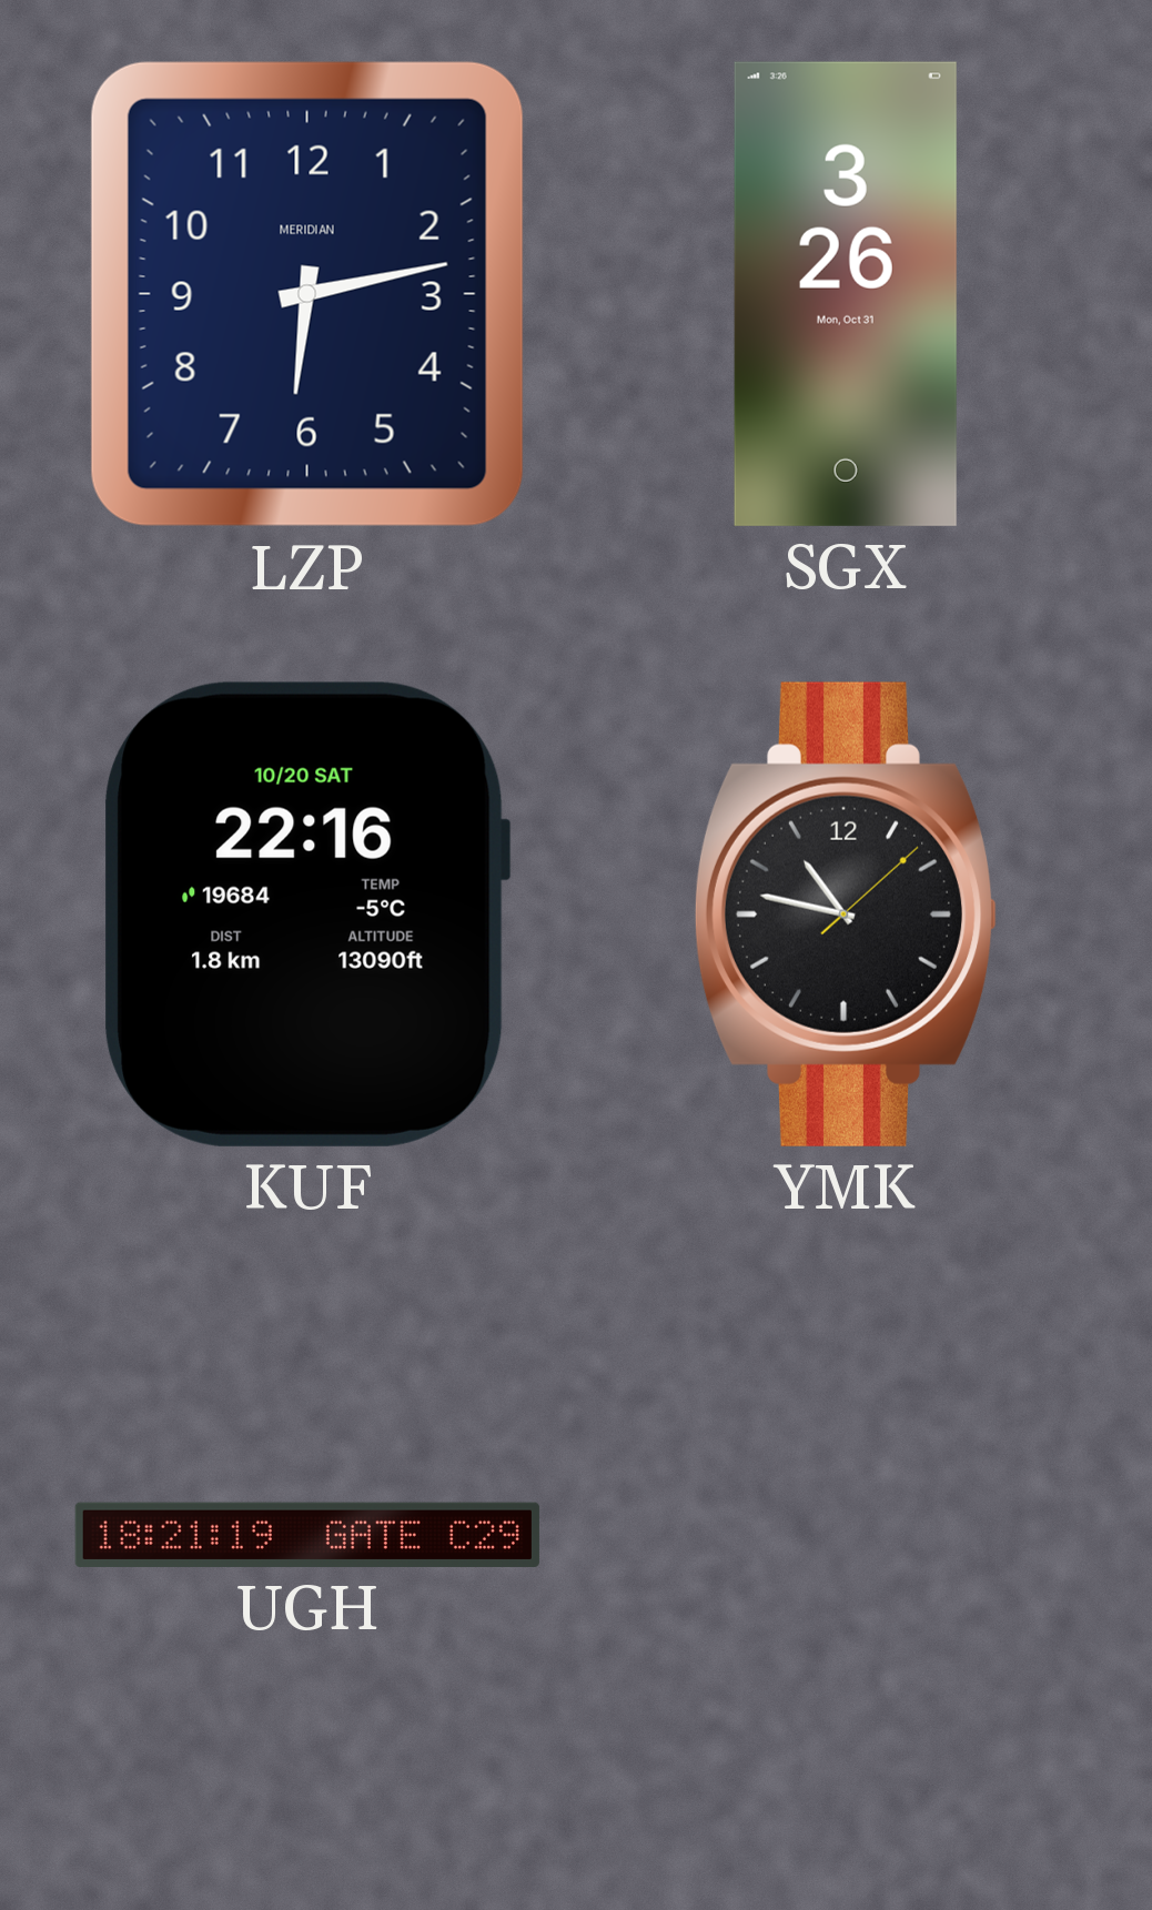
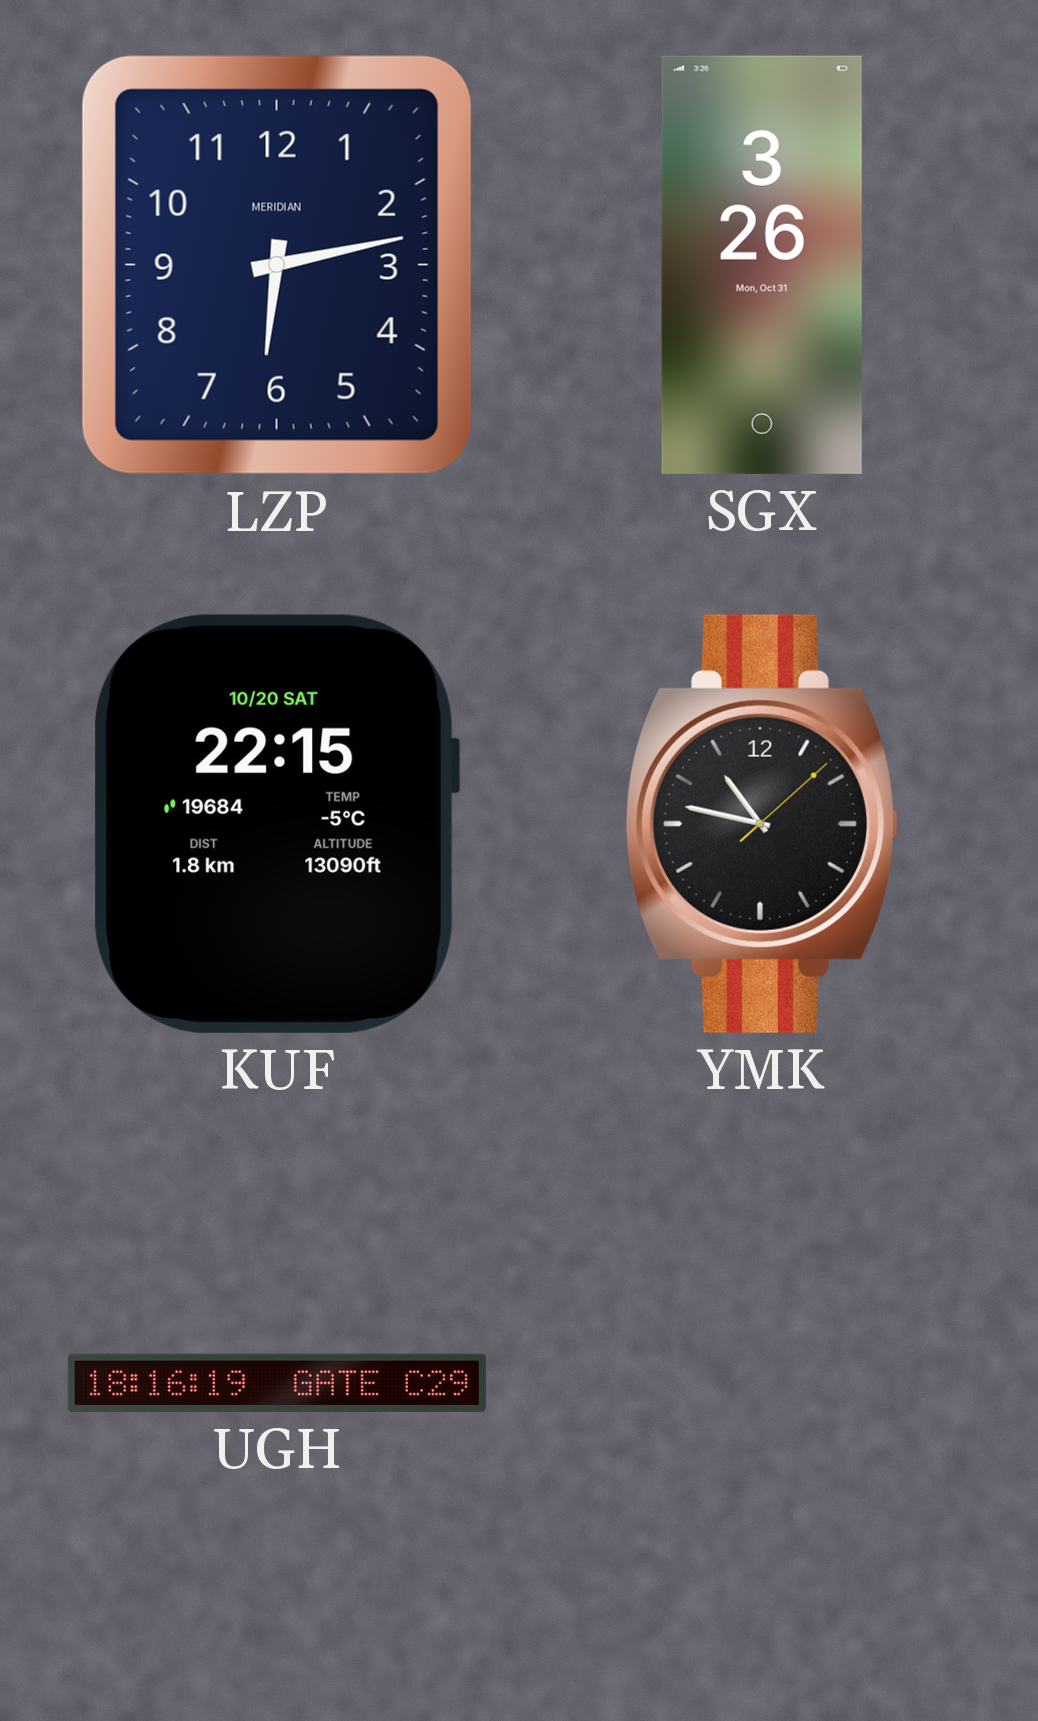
KUF: 22:16 -> 22:15 (277, 824)
UGH: 18:21 -> 18:16 (277, 1383)
